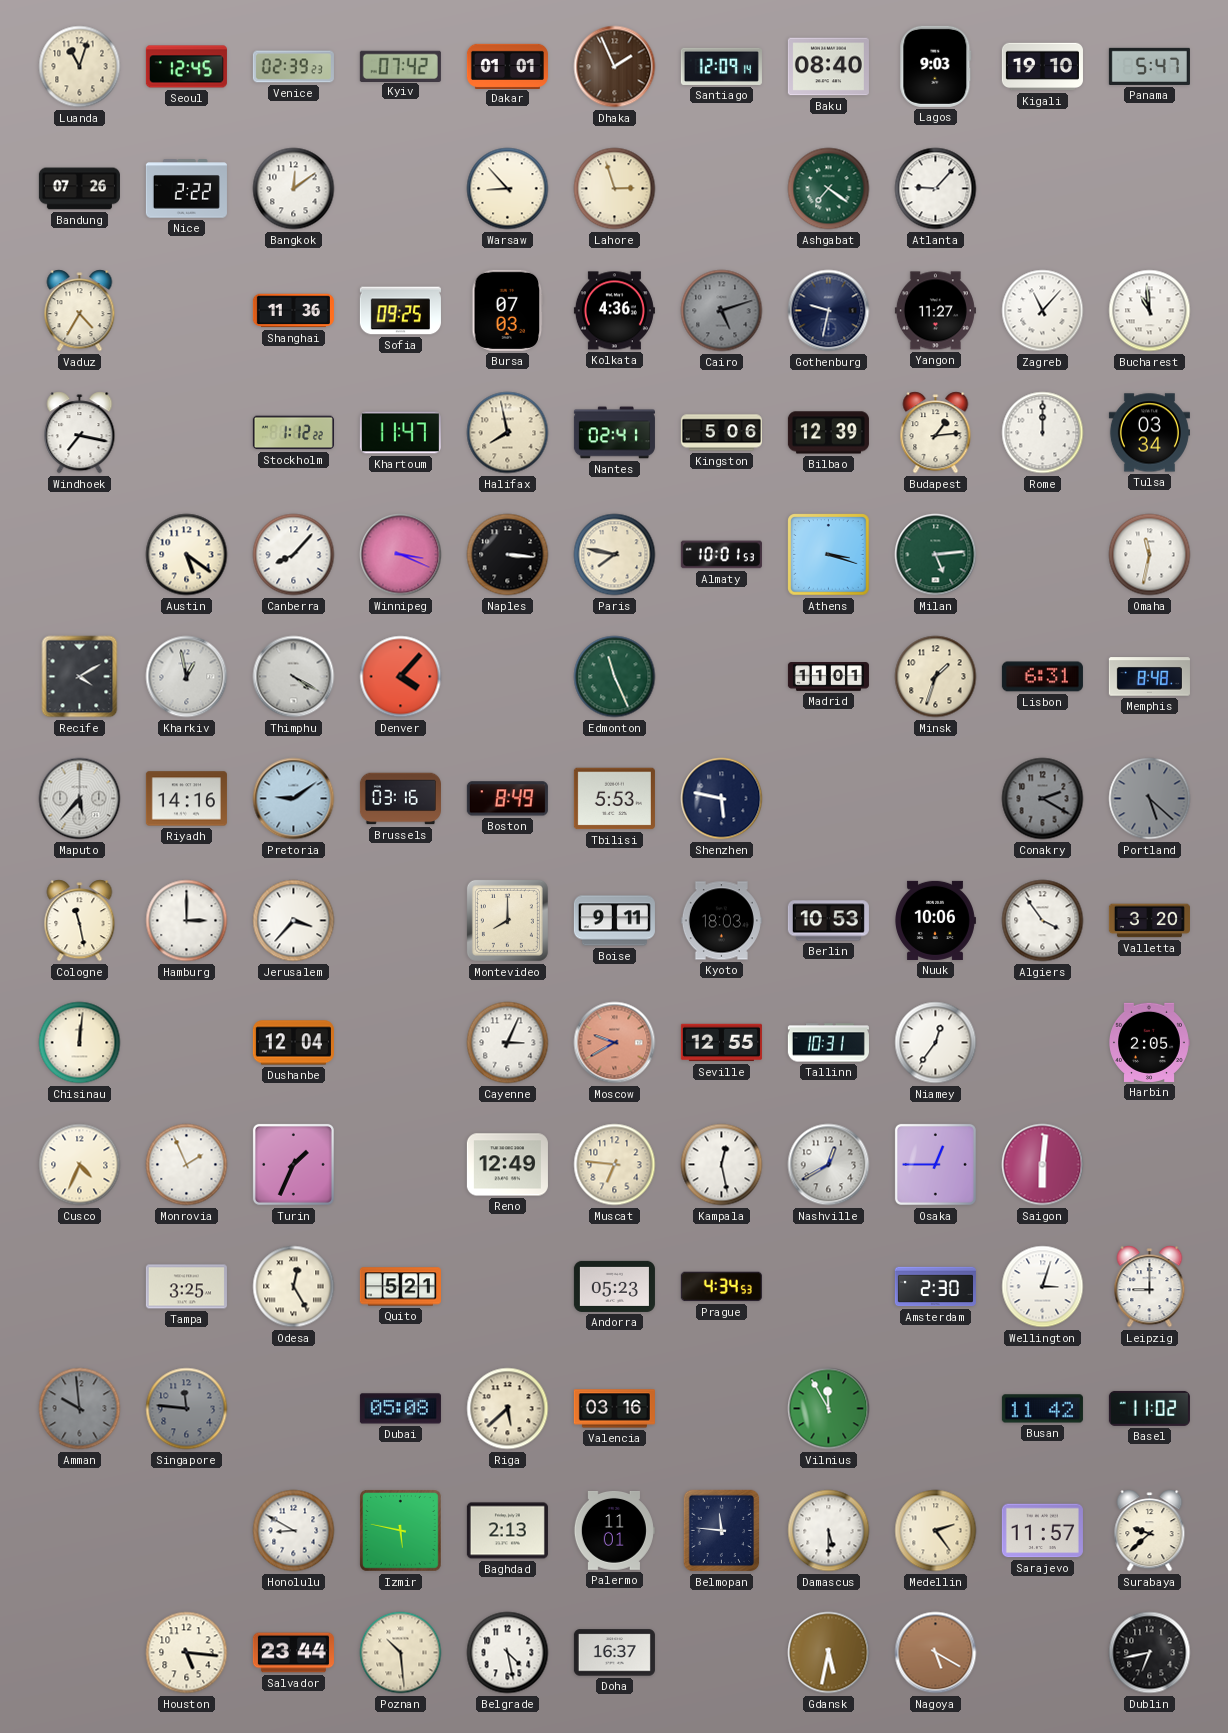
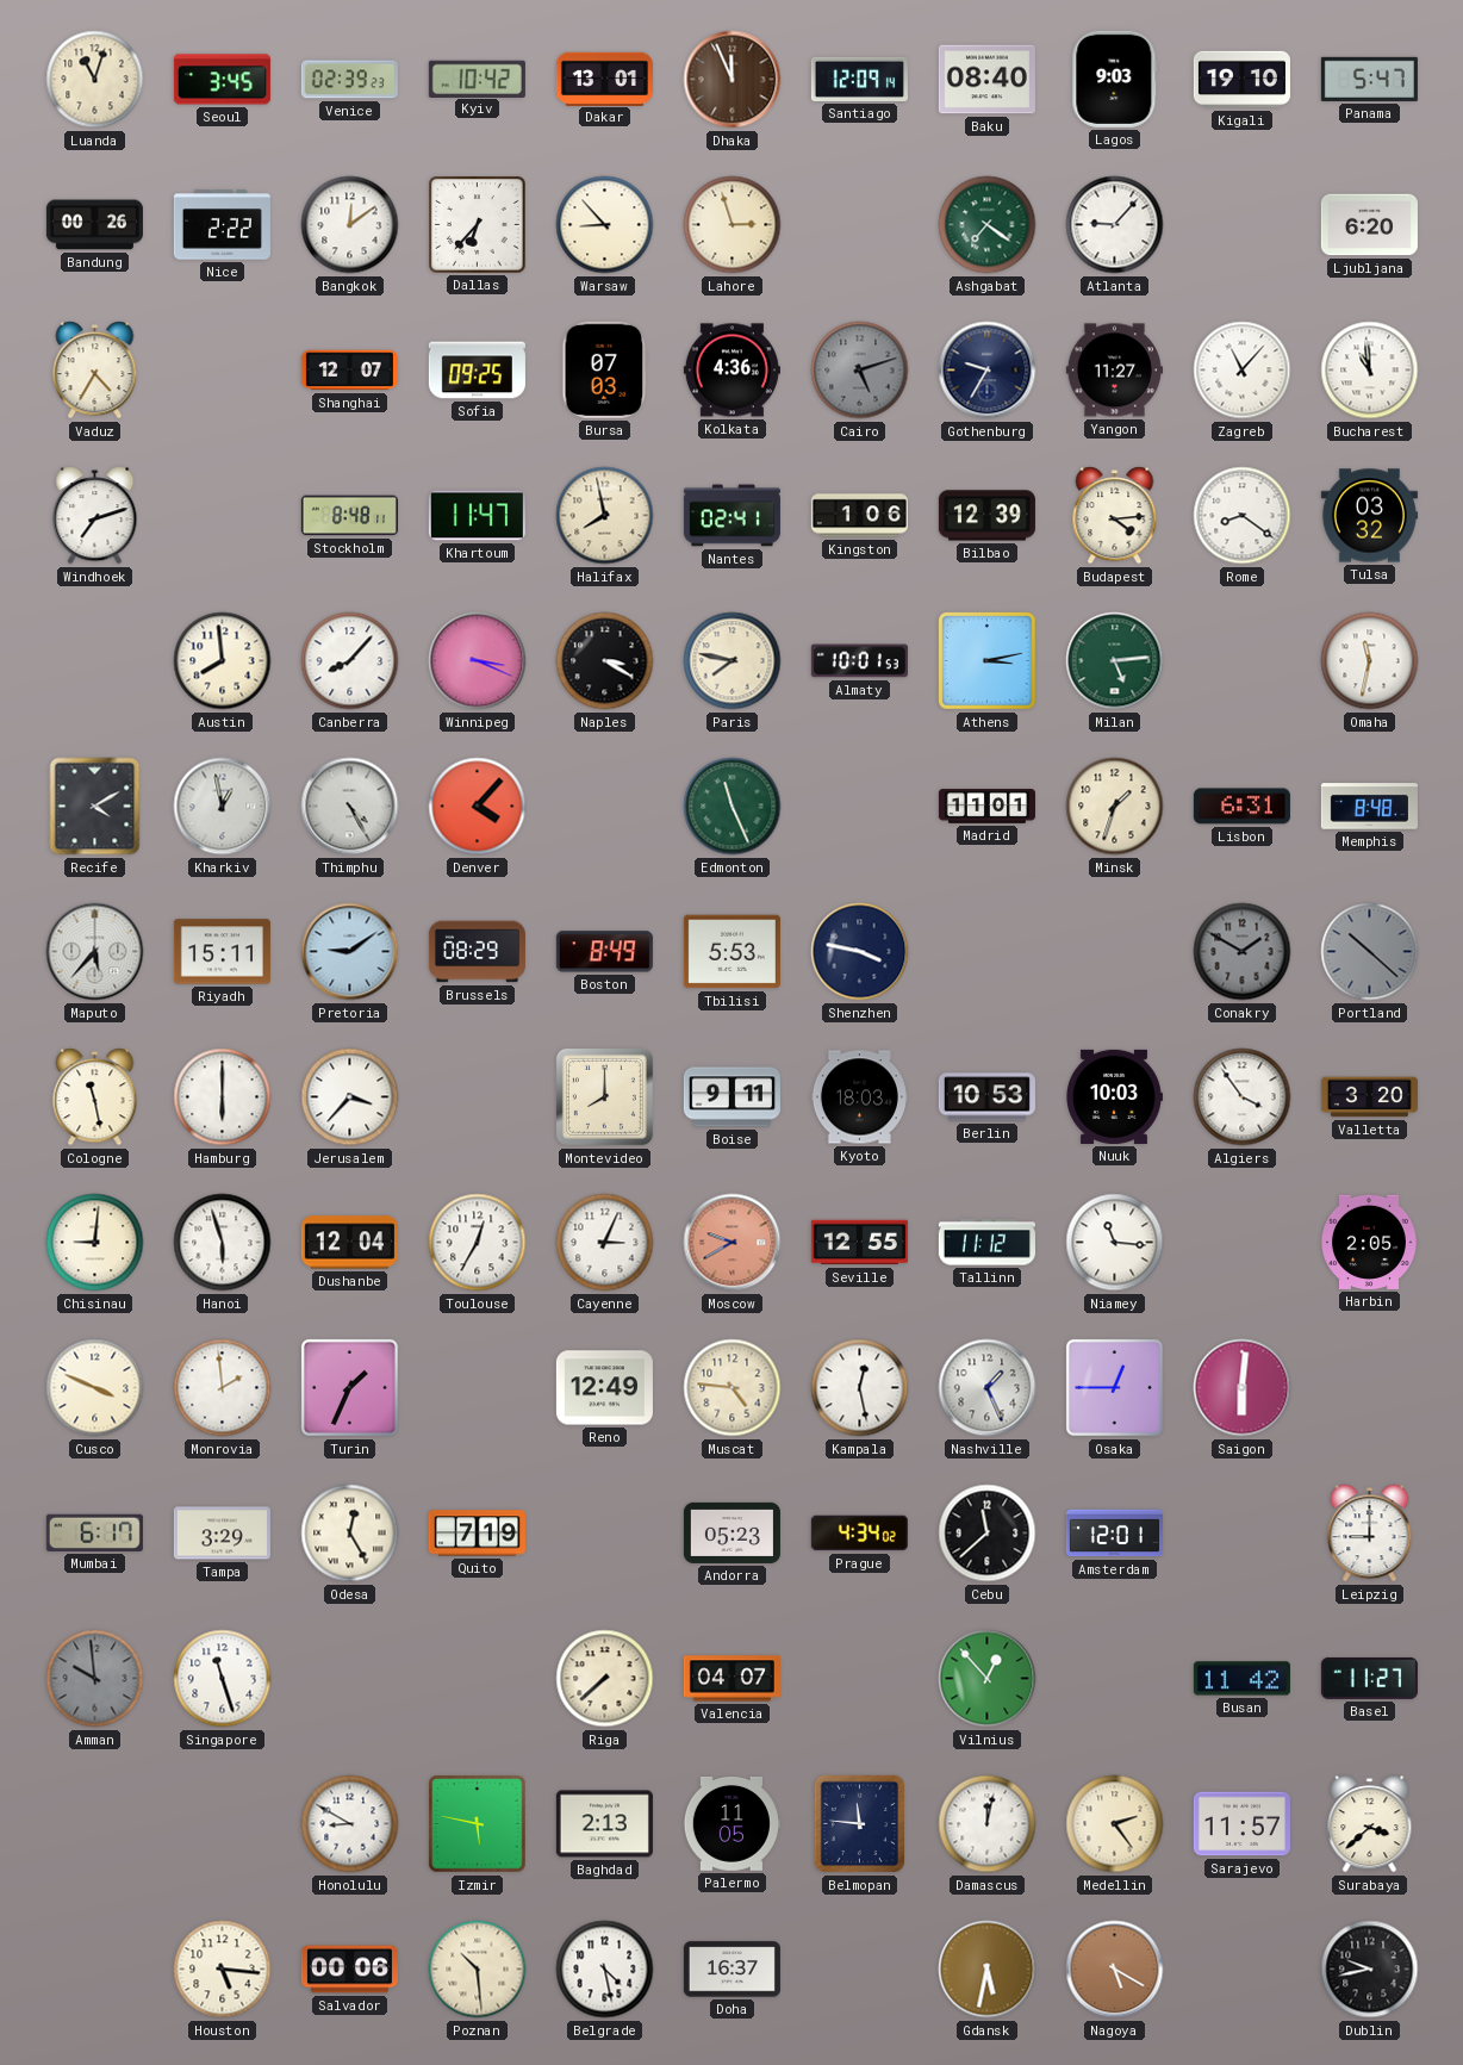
Seoul: 12:45 -> 3:45 (222, 80)
Kyiv: 07:42 -> 10:42 (477, 79)
Dakar: 01:01 -> 13:01 (604, 79)
Dhaka: 1:56 -> 11:56 (733, 80)
Bandung: 07:26 -> 00:26 (94, 225)
Dallas: none -> 6:37 (478, 225)
Ljubljana: none -> 6:20 (1369, 225)
Shanghai: 11:36 -> 12:07 (349, 371)
Gothenburg: 9:32 -> 9:35 (988, 371)
Windhoek: 7:17 -> 7:12 (95, 516)
Stockholm: 1:12 -> 8:48 (349, 516)
Kingston: 5:06 -> 1:06 (859, 516)
Budapest: 1:14 -> 4:14 (1115, 516)
Rome: 12:00 -> 8:21 (1243, 516)
Tulsa: 03:34 -> 03:32 (1369, 516)
Austin: 5:21 -> 7:59 (223, 661)
Naples: 3:16 -> 3:20 (605, 661)
Athens: 3:18 -> 3:13 (988, 661)
Thimphu: 4:20 -> 4:25 (350, 807)
Riyadh: 14:16 -> 15:11 (222, 952)
Brussels: 03:16 -> 08:29 (477, 952)
Shenzhen: 5:47 -> 3:47 (860, 952)
Conakry: 2:20 -> 1:50 (1243, 952)
Portland: 5:22 -> 10:22 (1370, 952)
Hamburg: 3:00 -> 6:00 (223, 1097)
Nuuk: 10:06 -> 10:03 (1114, 1096)
Chisinau: 12:01 -> 9:01 (95, 1243)
Hanoi: none -> 5:57 (223, 1243)
Toulouse: none -> 12:35 (478, 1243)
Tallinn: 10:31 -> 11:12 (986, 1243)
Niamey: 12:36 -> 11:16 (1115, 1243)
Cusco: 4:34 -> 3:49 (95, 1388)
Monrovia: 1:56 -> 1:59 (223, 1388)
Muscat: 6:46 -> 4:46 (733, 1388)
Nashville: 12:40 -> 1:26 (988, 1388)
Mumbai: none -> 6:17 (94, 1532)
Tampa: 3:25 -> 3:29 (222, 1534)
Quito: 5:21 -> 7:19 (477, 1534)
Prague: 4:34:53 -> 4:34:02 (859, 1534)
Cebu: none -> 11:38 (988, 1534)
Amsterdam: 2:30 -> 12:01 (1114, 1534)
Wellington: 3:03 -> none (1043, 1287)
Singapore: 11:46 -> 11:27 (223, 1679)
Singapore dial: grey -> white (223, 1679)
Dubai: 05:08 -> none (400, 1409)
Riga: 5:38 -> 7:38 (605, 1679)
Valencia: 03:16 -> 04:07 (731, 1679)
Vilnius: 11:55 -> 12:53 (988, 1679)
Basel: 11:02 -> 11:27 (1369, 1678)
Palermo: 11:01 -> 11:05 (731, 1824)
Damascus: 5:30 -> 12:02 (988, 1824)
Surabaya: 9:38 -> 3:38 (1370, 1824)
Salvador: 23:44 -> 00:06 (349, 1970)
Dublin: 6:43 -> 9:43 (1370, 1970)
